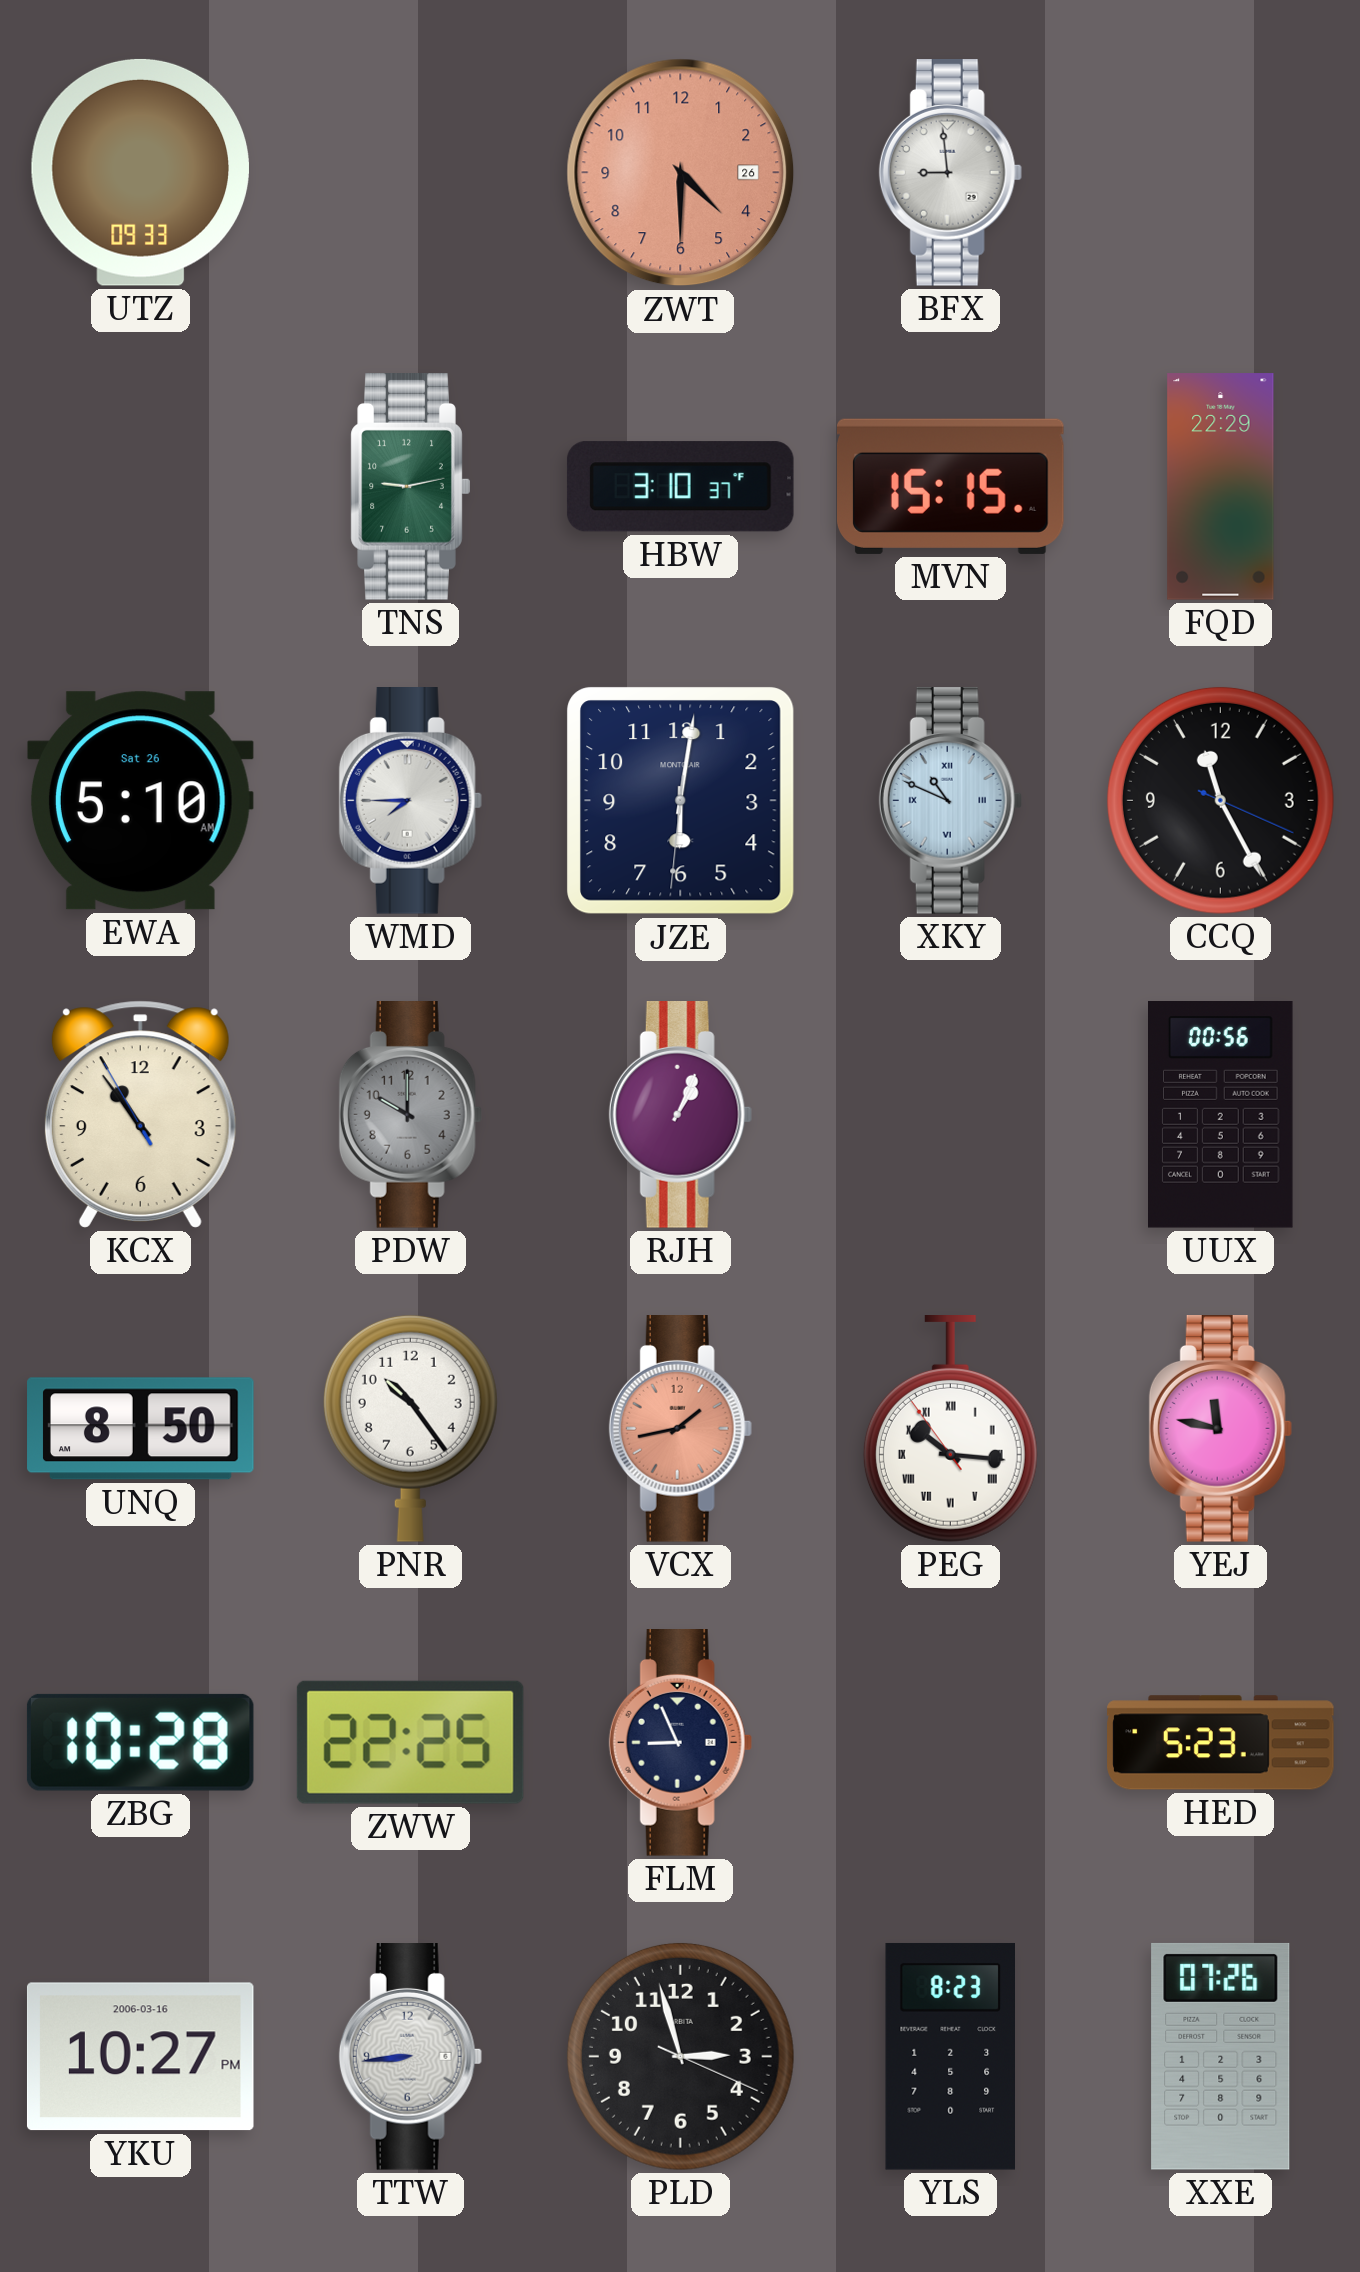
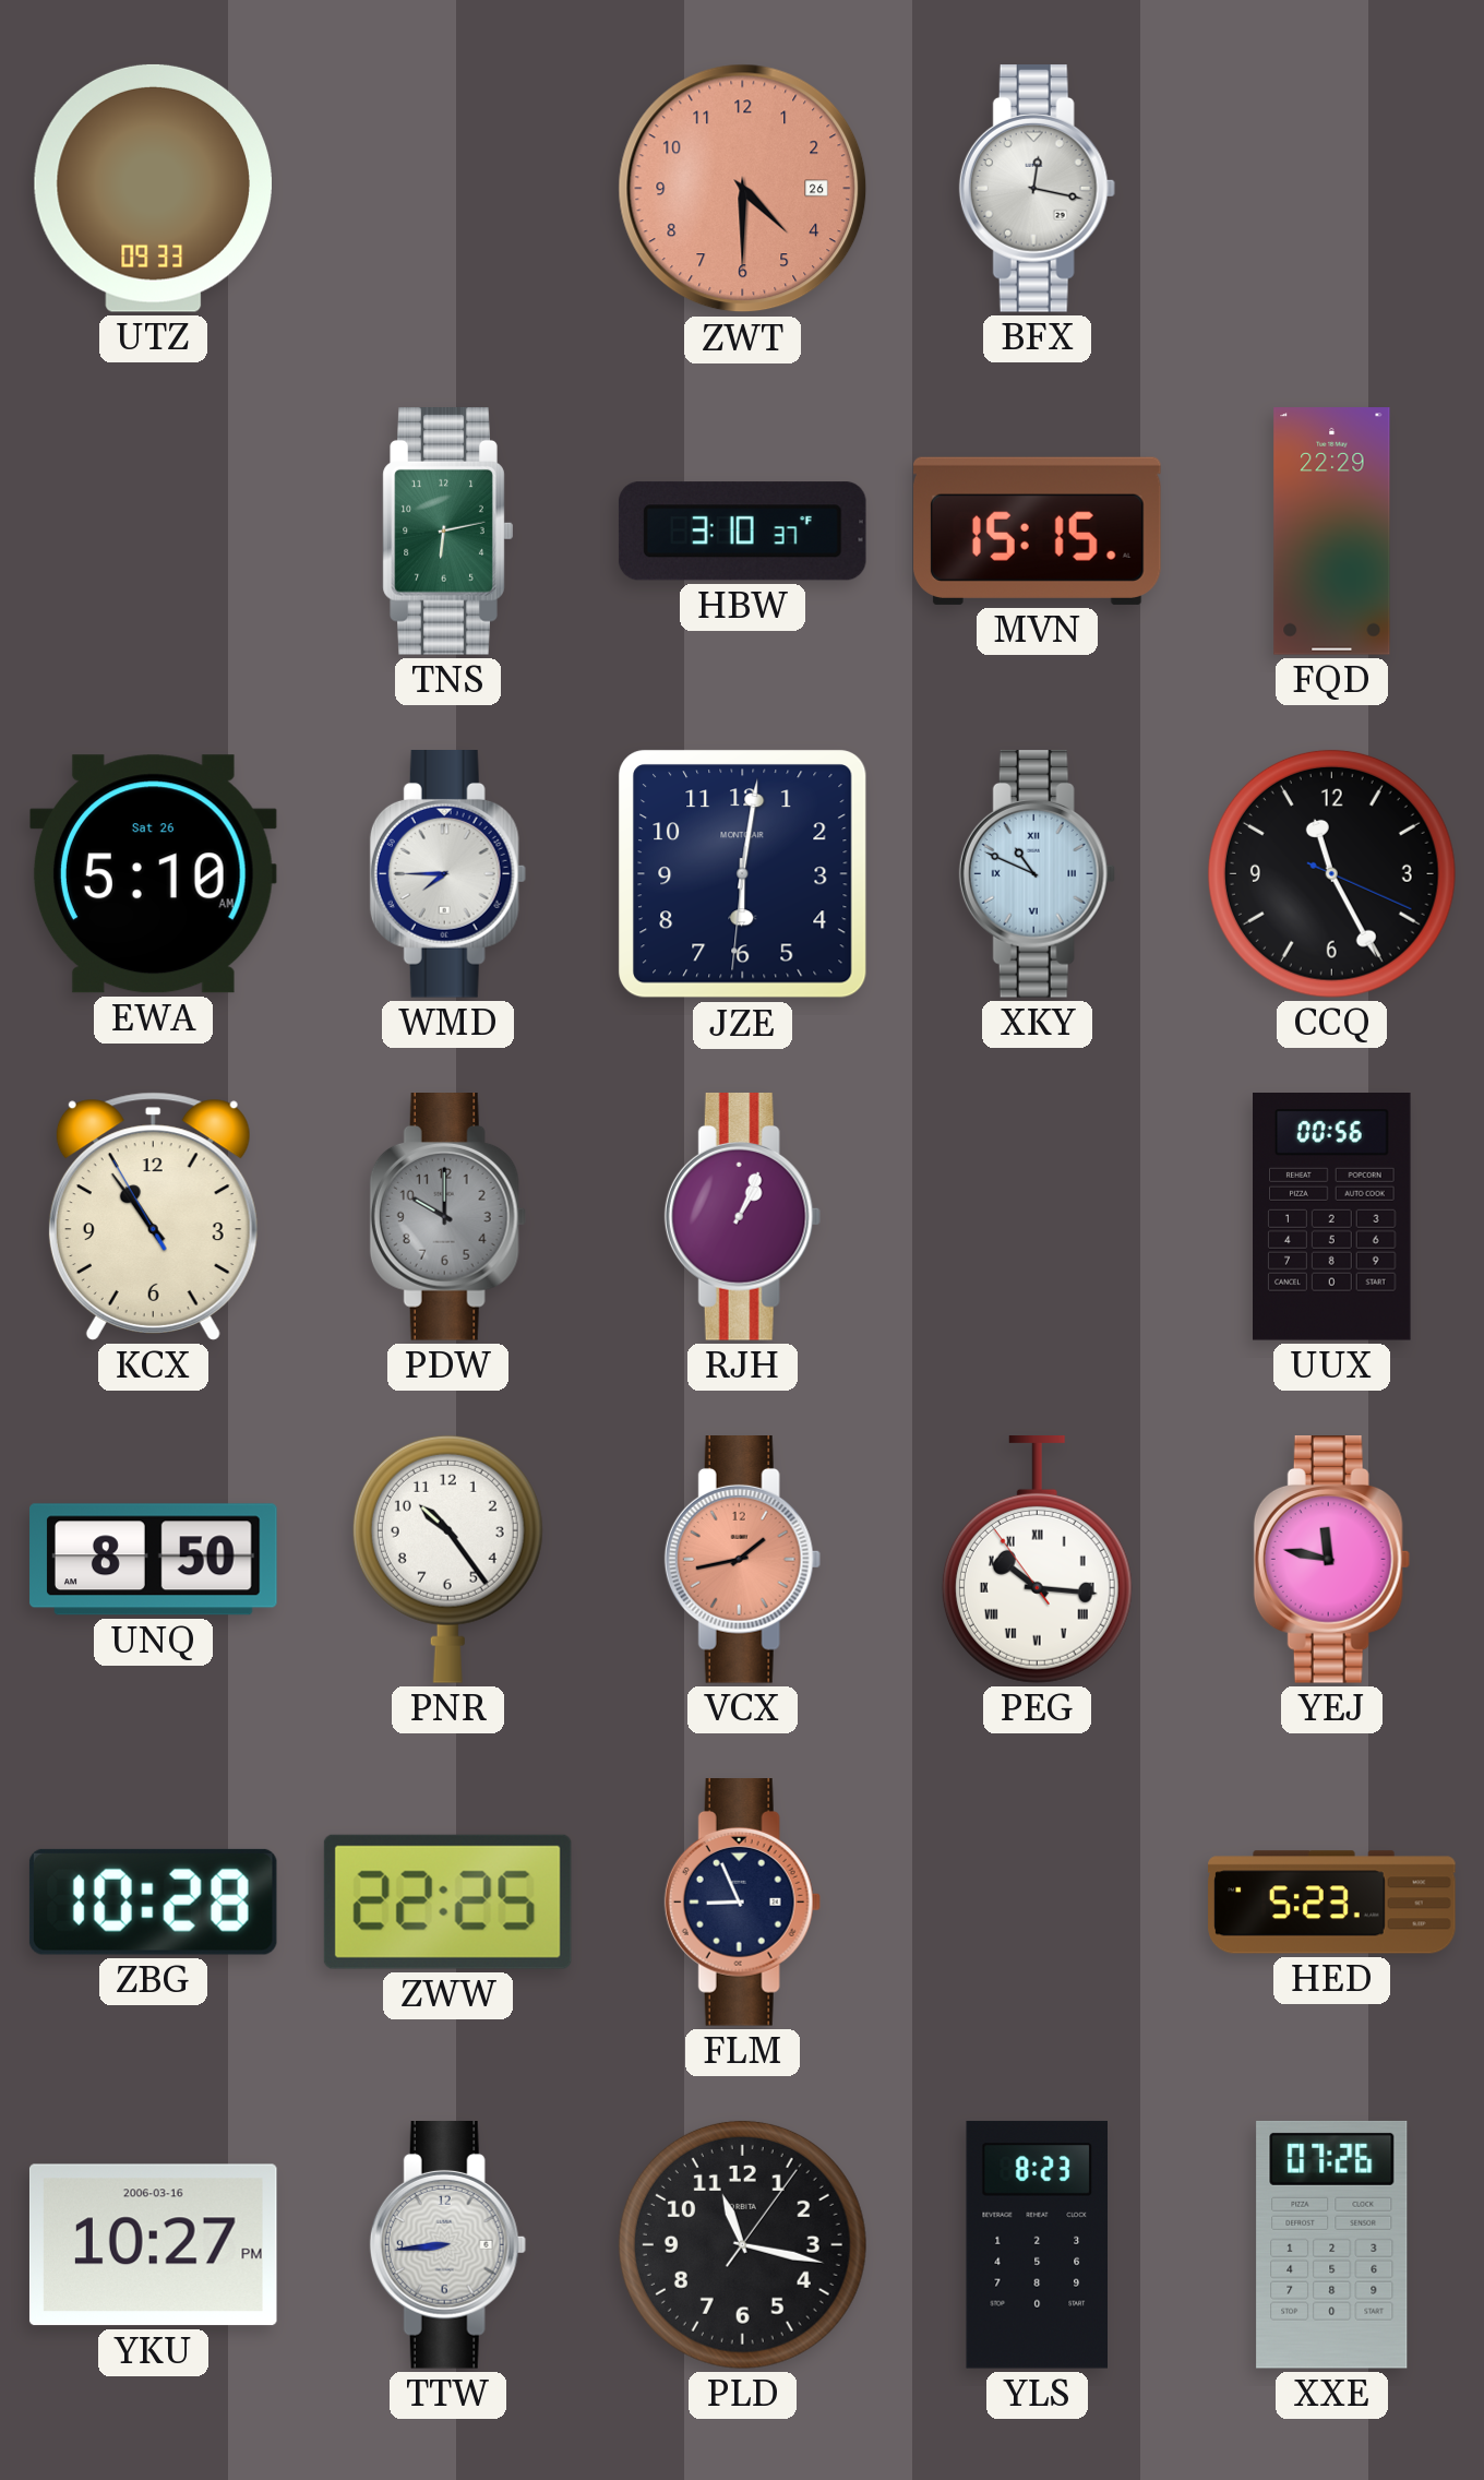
BFX: 8:59 -> 12:17 (1037, 189)
TNS: 9:13 -> 6:13 (447, 532)
PLD: 2:57 -> 11:17 (742, 2244)
